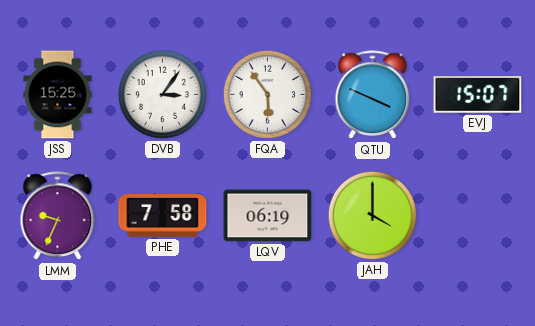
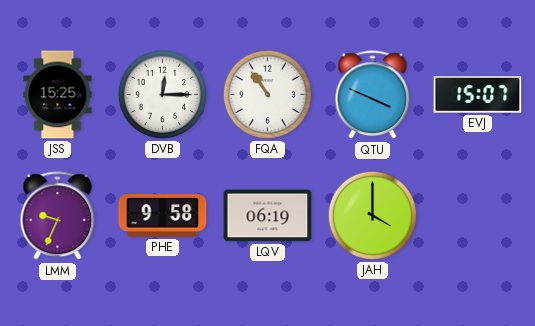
DVB: 3:06 -> 12:15 (162, 94)
FQA: 5:54 -> 10:54 (267, 94)
PHE: 7:58 -> 9:58 (163, 216)
